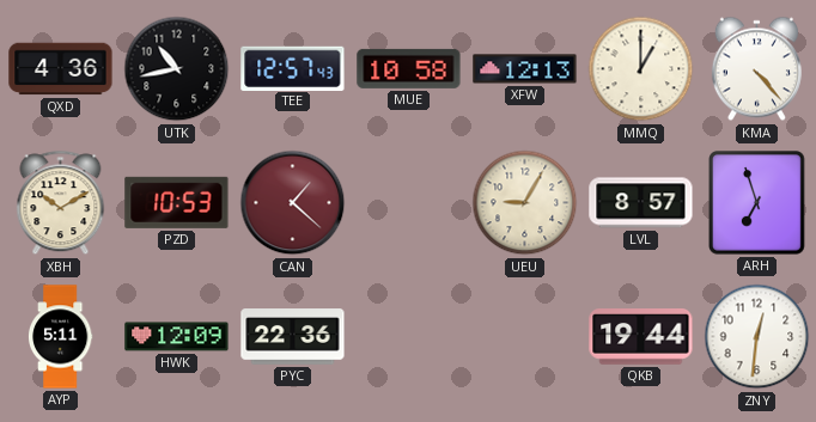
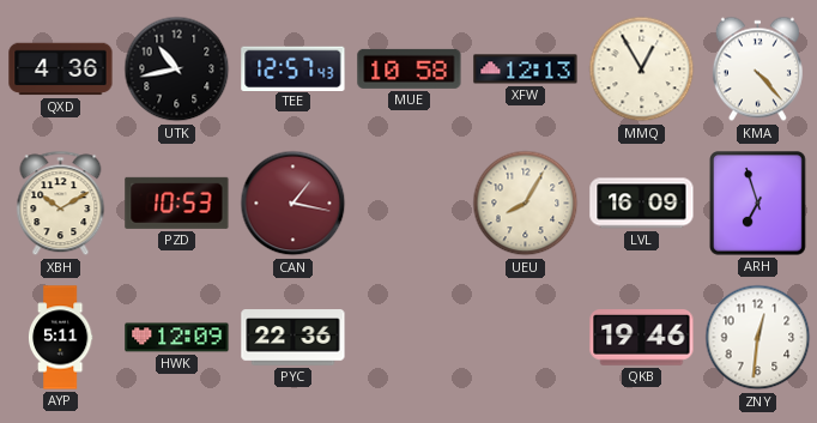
MMQ: 1:00 -> 12:55 (642, 70)
CAN: 1:22 -> 1:17 (293, 204)
UEU: 9:05 -> 8:05 (526, 204)
LVL: 8:57 -> 16:09 (642, 204)
QKB: 19:44 -> 19:46 (642, 338)
